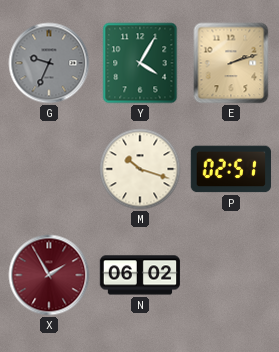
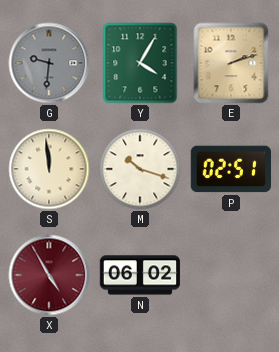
G: 9:34 -> 9:31 (49, 63)
S: none -> 11:59 (49, 169)
X: 1:55 -> 4:55 (49, 275)
